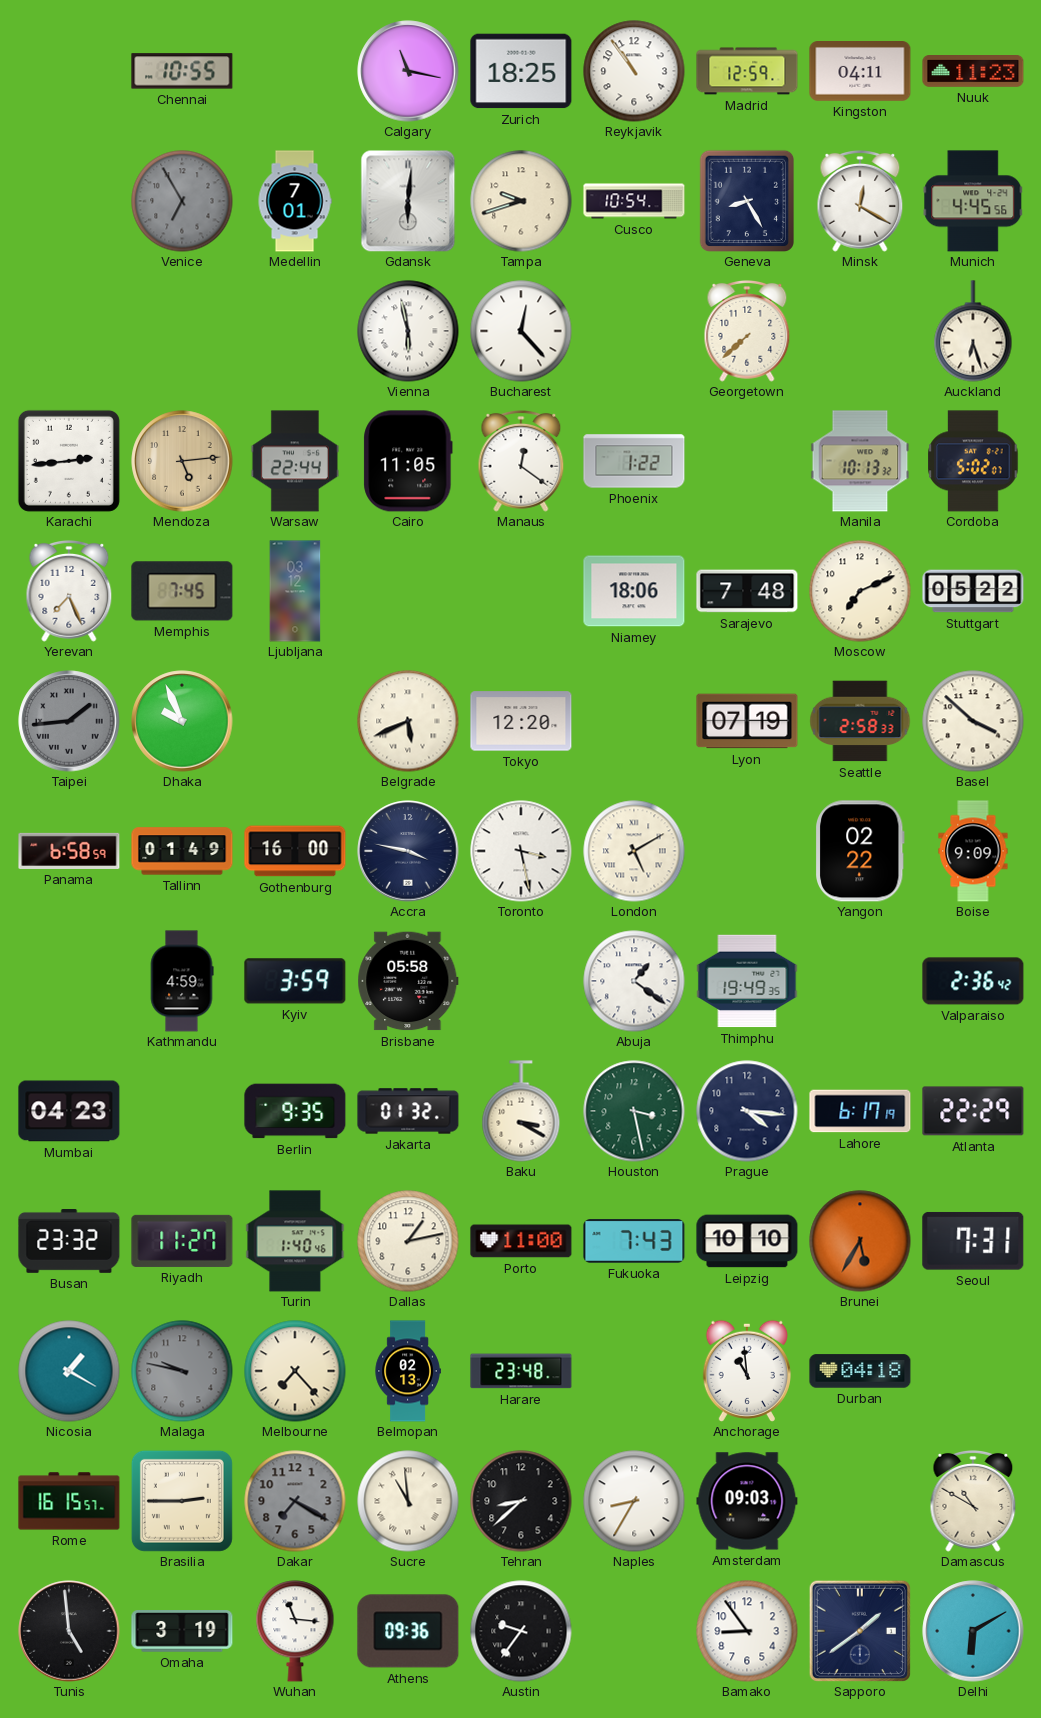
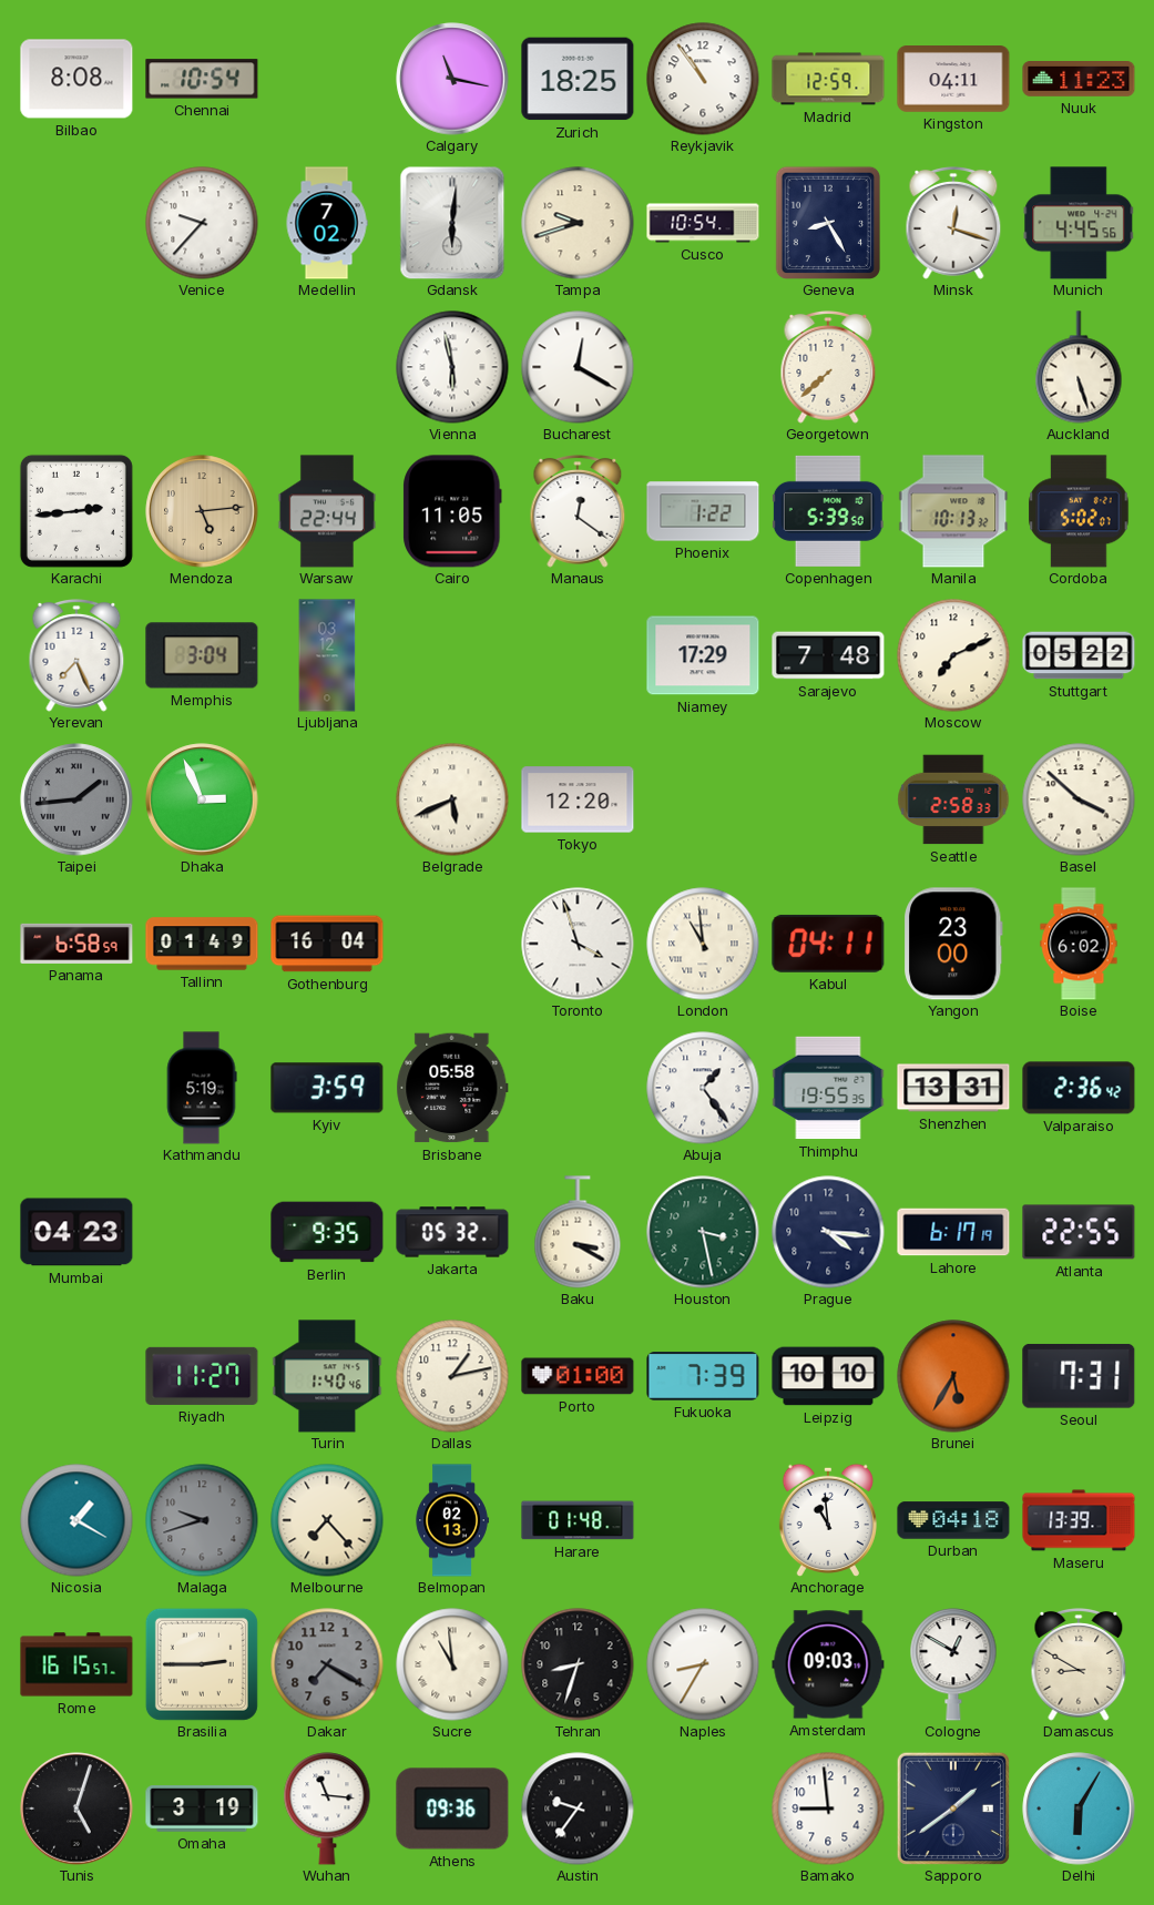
Bilbao: none -> 8:08 (76, 79)
Chennai: 10:55 -> 10:54 (202, 79)
Venice: 6:55 -> 9:37 (202, 223)
Venice dial: grey -> white (202, 223)
Medellin: 7:01 -> 7:02 (327, 223)
Minsk: 12:20 -> 12:18 (953, 224)
Bucharest: 12:23 -> 12:20 (578, 367)
Auckland: 6:27 -> 5:27 (1079, 367)
Copenhagen: none -> 5:39 (828, 511)
Memphis: 7:45 -> 3:04 (202, 655)
Niamey: 18:06 -> 17:29 (703, 655)
Dhaka: 9:56 -> 2:56 (202, 799)
Lyon: 07:19 -> none (747, 721)
Gothenburg: 16:00 -> 16:04 (327, 944)
Accra: 3:47 -> none (408, 851)
Toronto: 3:28 -> 3:57 (578, 944)
London: 5:10 -> 10:59 (703, 944)
Kabul: none -> 04:11 (828, 944)
Yangon: 02:22 -> 23:00 (954, 944)
Boise: 9:09 -> 6:02 (1079, 944)
Kathmandu: 4:59 -> 5:19 (202, 1088)
Abuja: 1:21 -> 1:24 (703, 1088)
Thimphu: 19:49 -> 19:55 (828, 1088)
Shenzhen: none -> 13:31 (953, 1088)
Jakarta: 01:32 -> 05:32 (452, 1232)
Atlanta: 22:29 -> 22:55 (1079, 1232)
Busan: 23:32 -> none (69, 1242)
Porto: 11:00 -> 01:00 (578, 1376)
Fukuoka: 7:43 -> 7:39 (703, 1376)
Malaga: 9:47 -> 9:42 (202, 1520)
Harare: 23:48 -> 01:48 (578, 1520)
Maseru: none -> 13:39 (1079, 1520)
Tehran: 8:38 -> 8:33 (578, 1664)
Cologne: none -> 12:50 (953, 1664)
Damascus: 10:50 -> 8:50 (1079, 1665)
Tunis: 4:59 -> 5:03 (76, 1809)
Bamako: 8:54 -> 8:59 (828, 1809)
Delhi: 6:10 -> 6:05 (1079, 1809)
